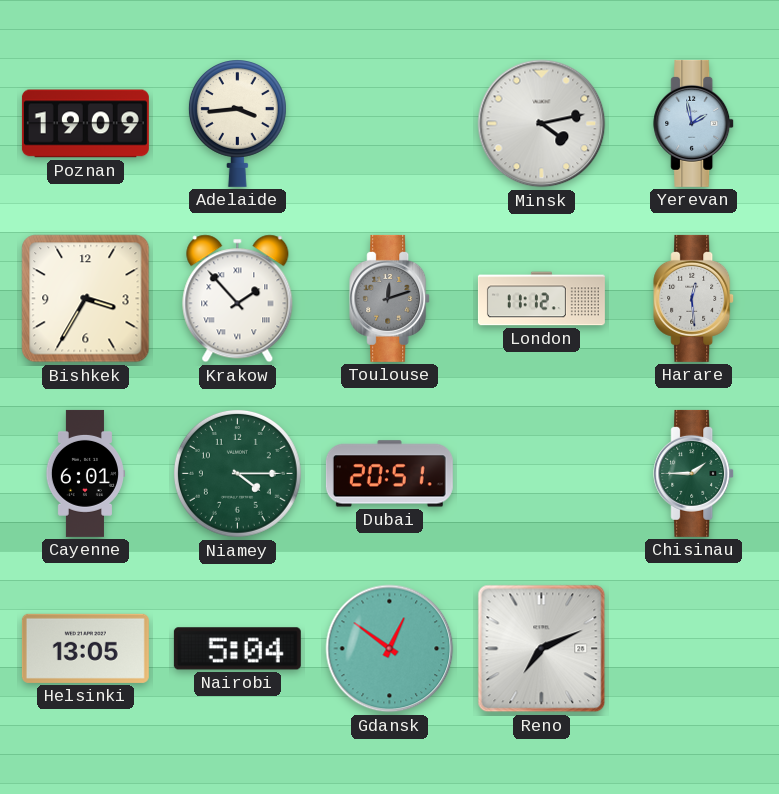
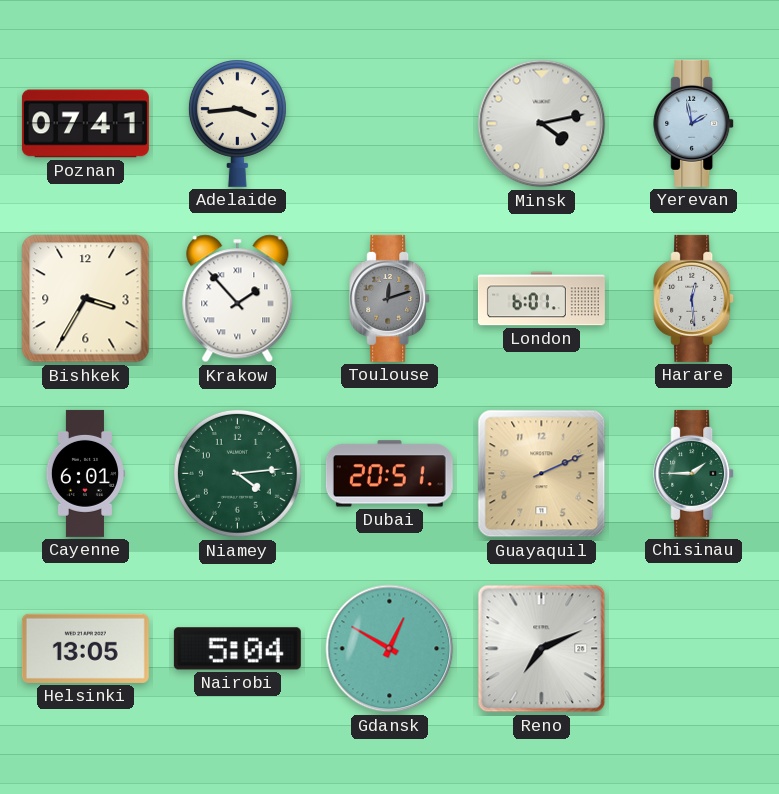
Poznan: 19:09 -> 07:41 (85, 124)
London: 11:12 -> 6:01 (541, 299)
Niamey: 4:15 -> 4:14 (237, 473)
Guayaquil: none -> 2:11 (542, 474)
Gdansk: 12:51 -> 12:50 (390, 649)
